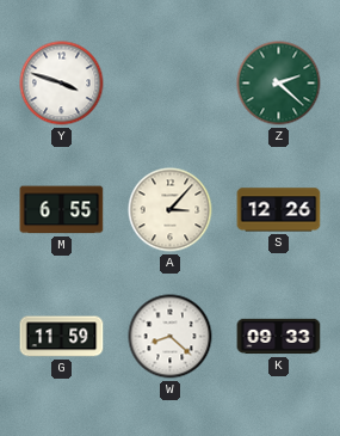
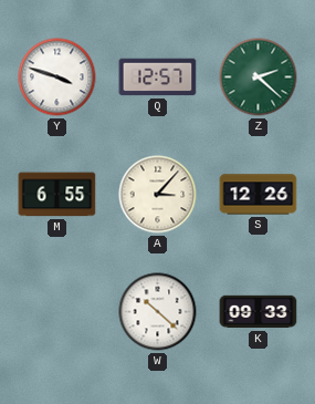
Q: none -> 12:57 (158, 77)
G: 11:59 -> none (62, 337)
W: 8:22 -> 10:22 (158, 312)
